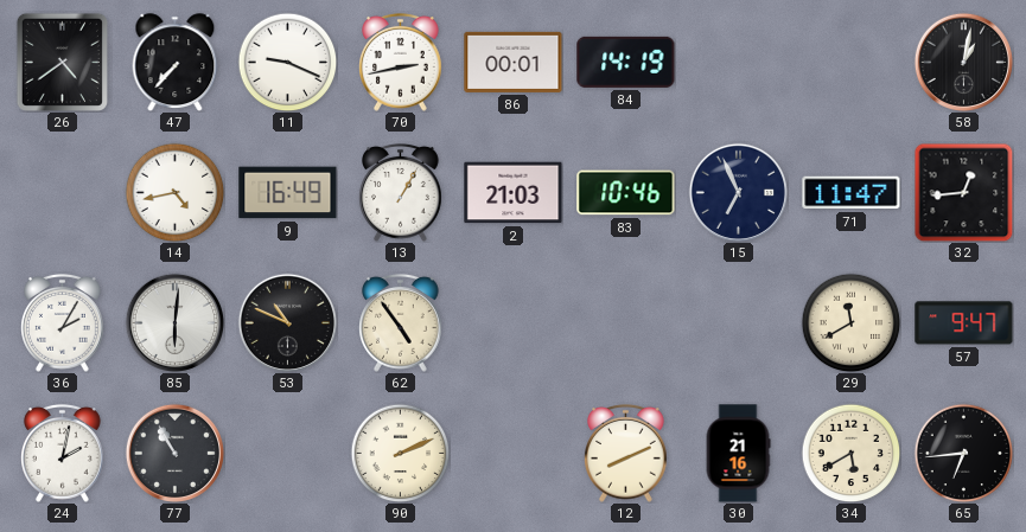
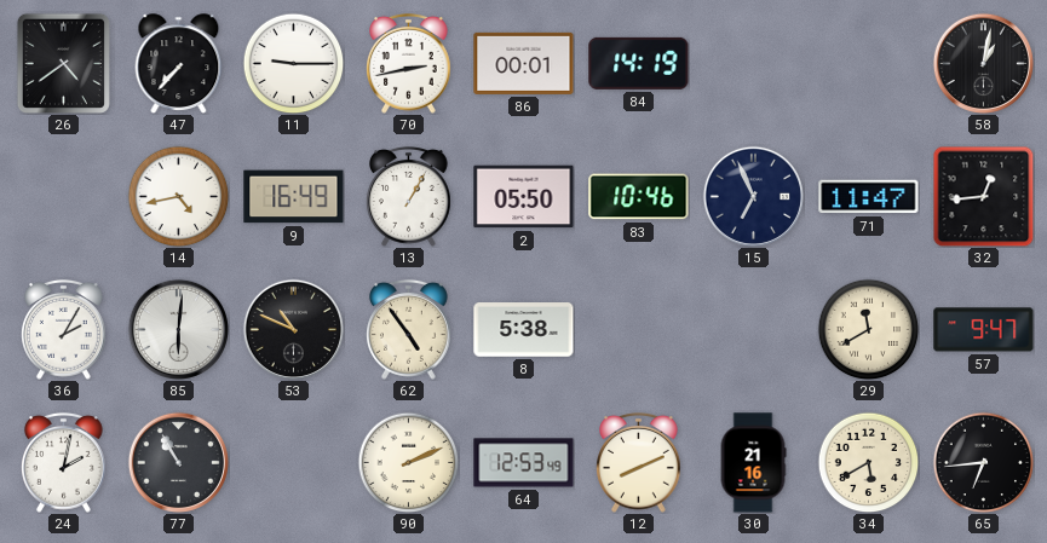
11: 9:19 -> 9:15 (293, 63)
2: 21:03 -> 05:50 (524, 197)
8: none -> 5:38 (524, 330)
64: none -> 12:53 (524, 463)
